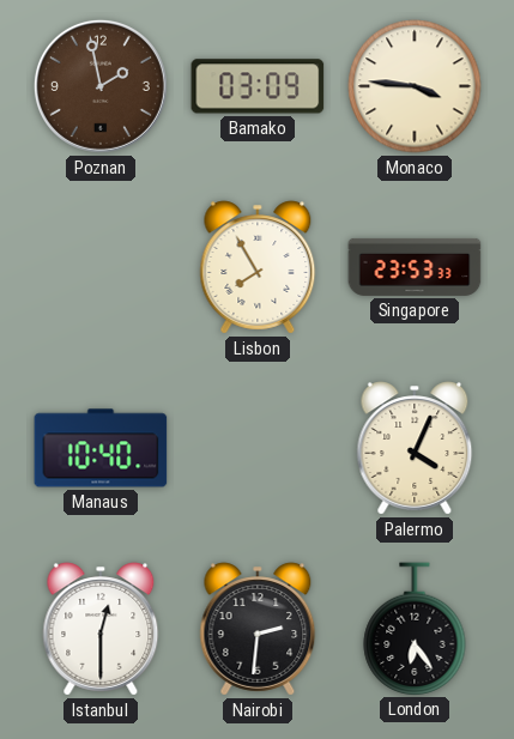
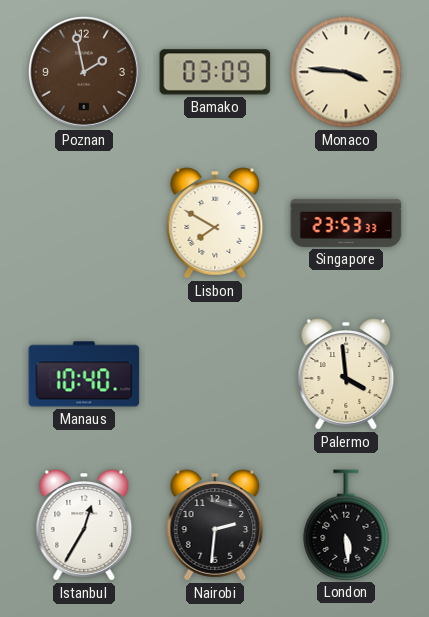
Lisbon: 7:55 -> 7:50 (215, 223)
Palermo: 4:04 -> 3:59 (346, 374)
Istanbul: 12:30 -> 12:35 (84, 525)
London: 6:24 -> 5:29 (346, 525)
